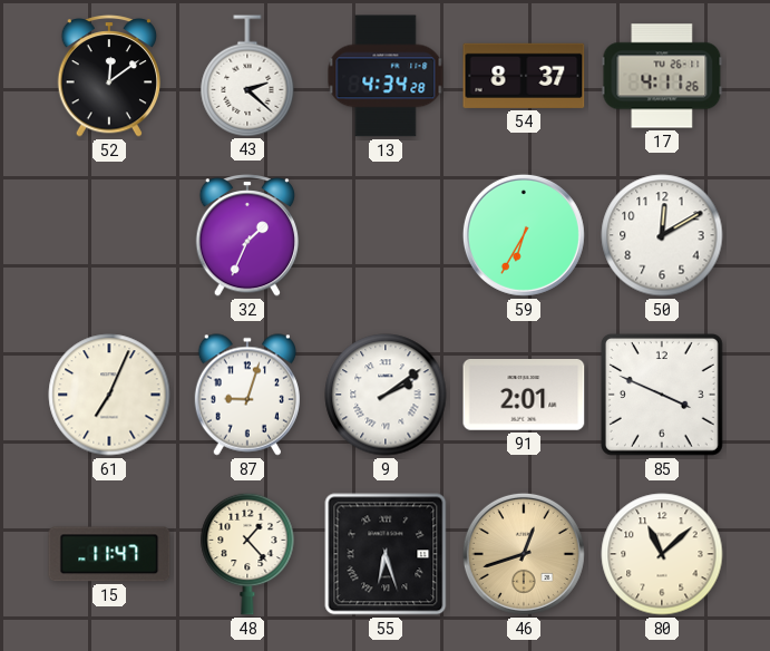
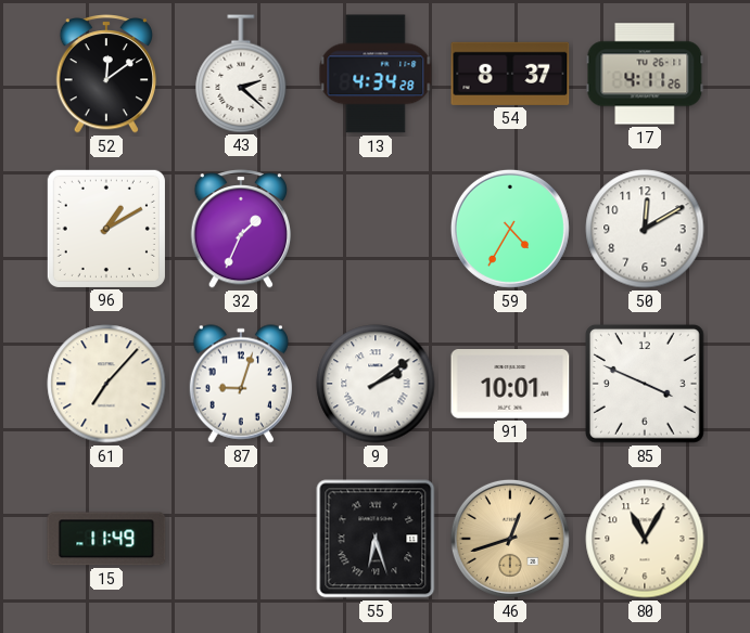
96: none -> 1:10 (106, 229)
59: 6:35 -> 4:35 (510, 229)
61: 7:04 -> 7:07 (106, 384)
91: 2:01 -> 10:01 (510, 384)
15: 11:47 -> 11:49 (106, 539)
48: 1:23 -> none (247, 554)
80: 11:08 -> 11:05 (645, 539)
